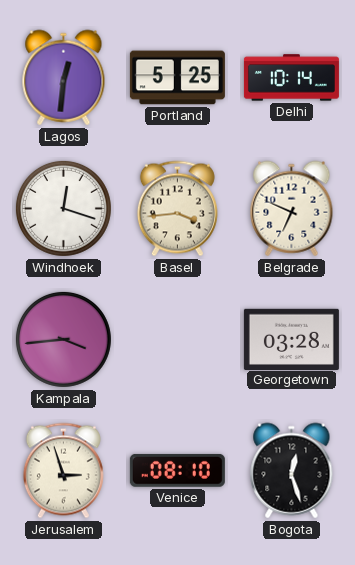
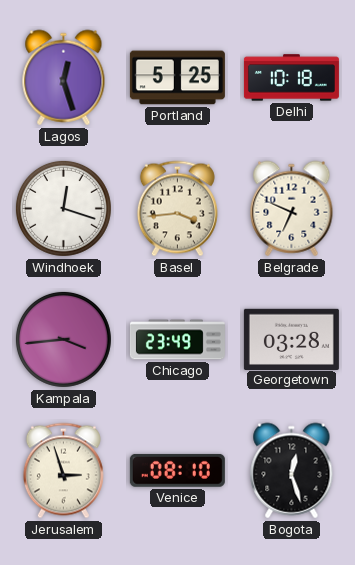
Lagos: 12:31 -> 12:27 (64, 78)
Delhi: 10:14 -> 10:18 (291, 78)
Chicago: none -> 23:49 (177, 340)
